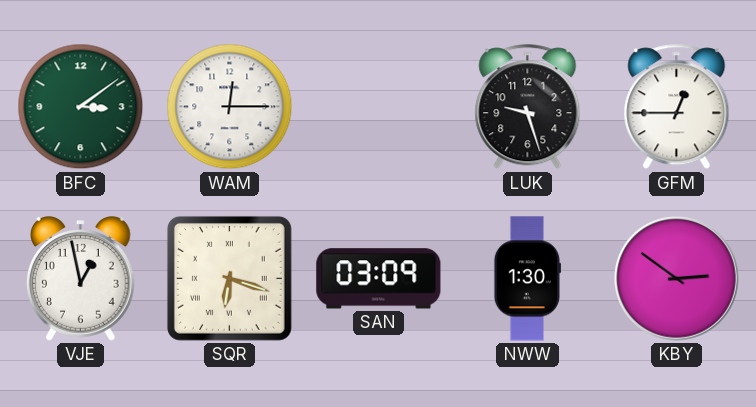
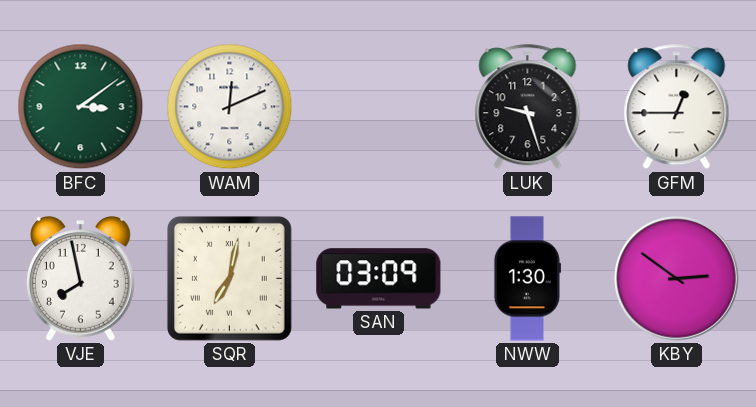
WAM: 12:15 -> 12:11 (230, 107)
VJE: 12:58 -> 7:58 (80, 279)
SQR: 6:18 -> 7:02 (229, 278)
